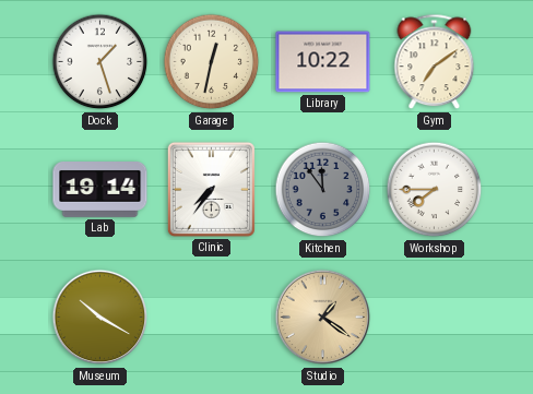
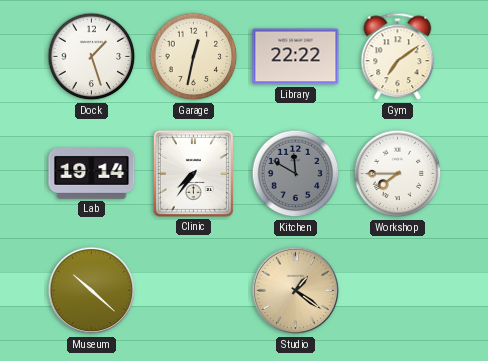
Library: 10:22 -> 22:22 (296, 57)
Kitchen: 11:54 -> 11:50 (296, 174)
Museum: 10:20 -> 10:22 (92, 291)
